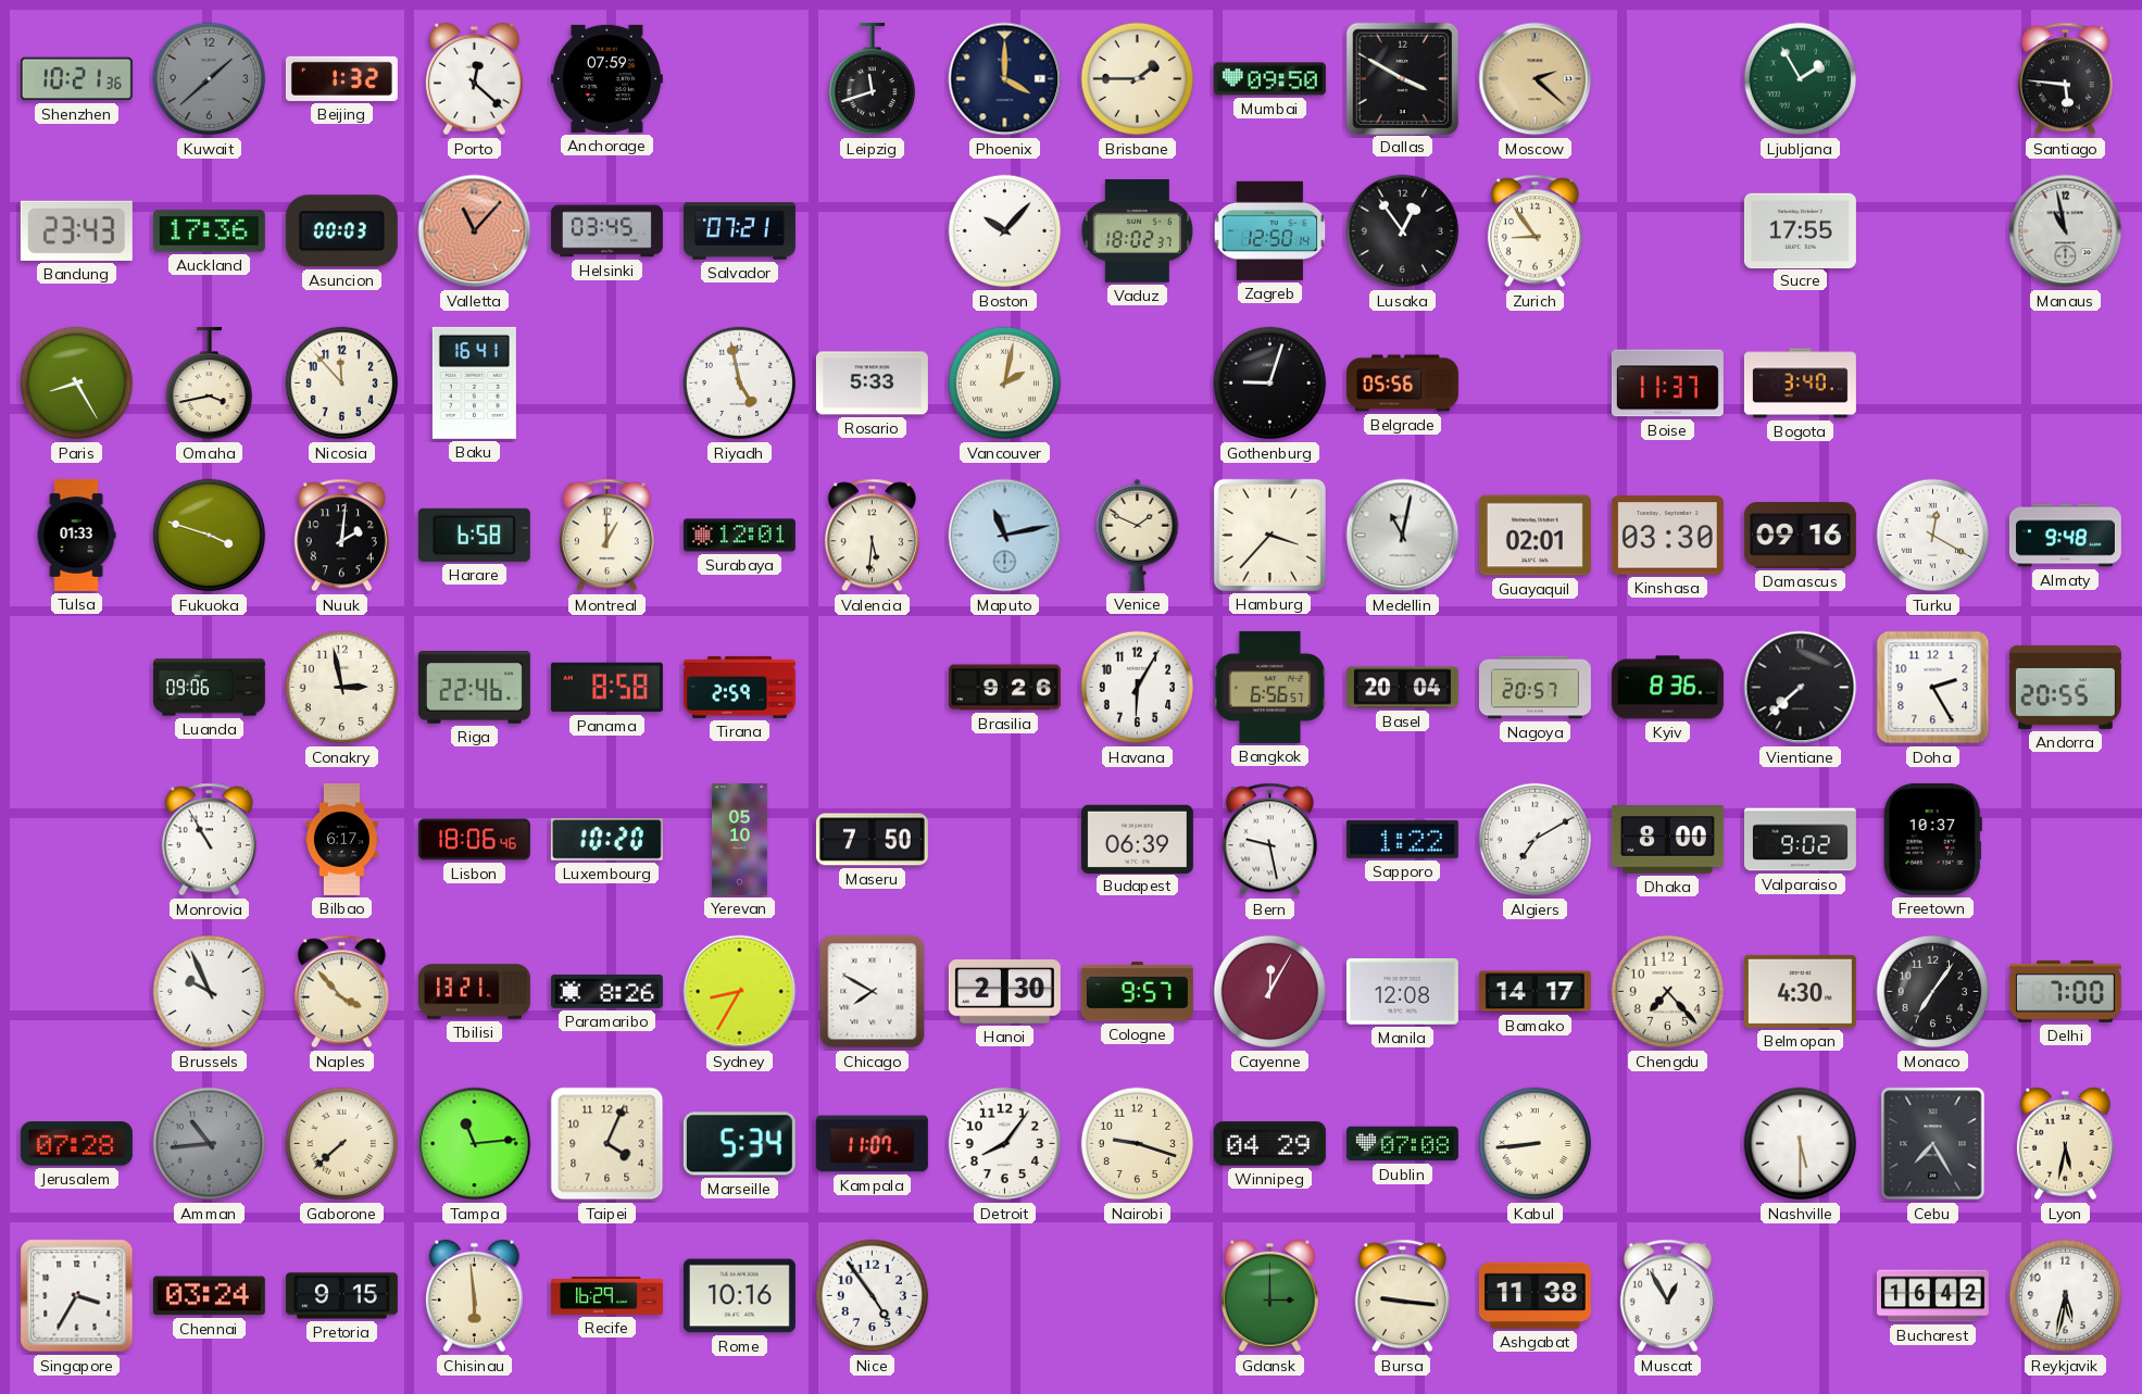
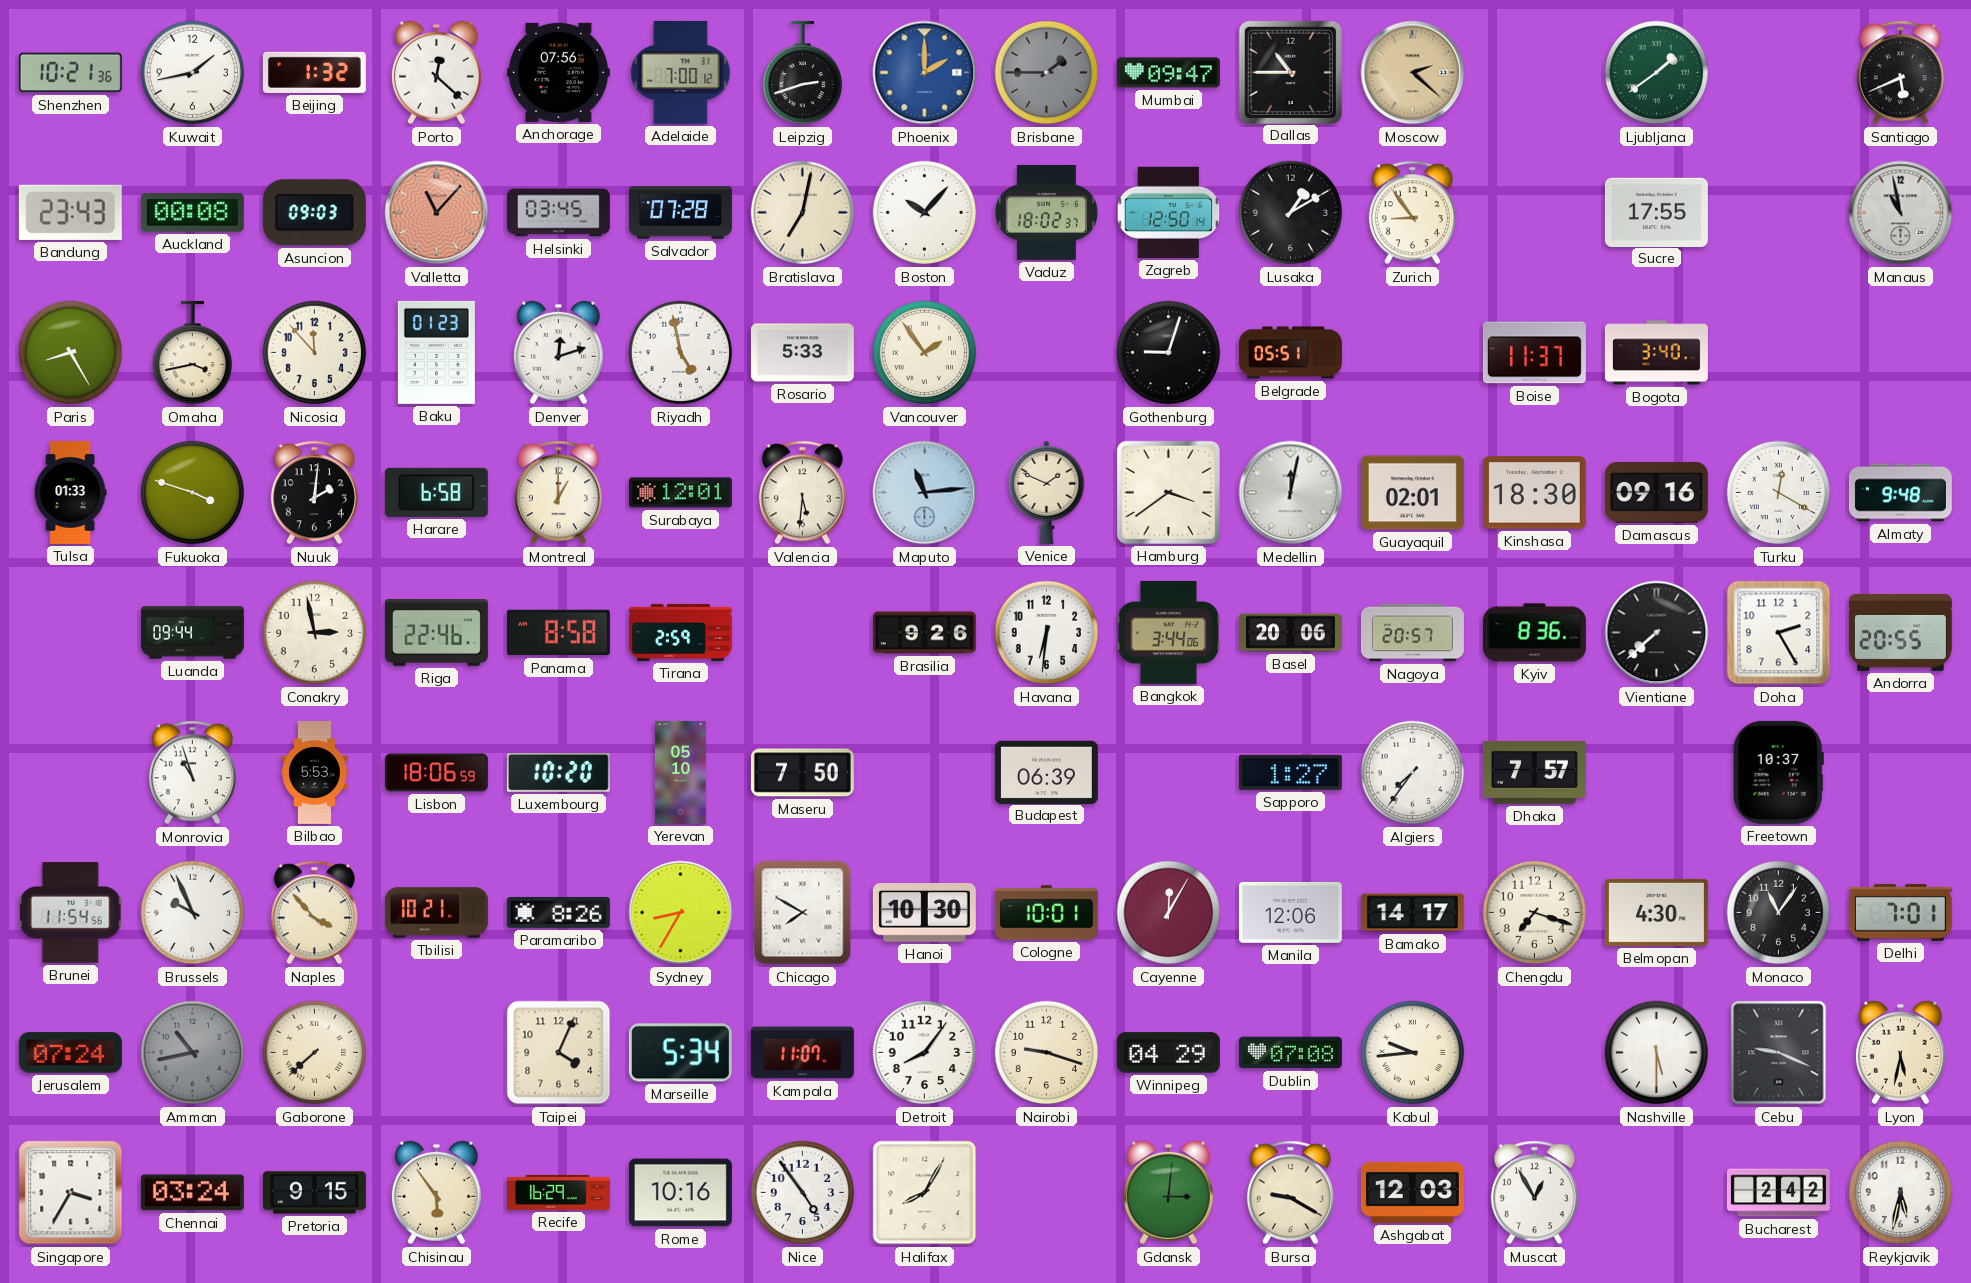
Kuwait: 1:38 -> 1:43 (193, 73)
Kuwait dial: grey -> white (193, 73)
Anchorage: 07:59 -> 07:56 (558, 72)
Adelaide: none -> 7:00 (681, 72)
Leipzig: 11:42 -> 2:42 (802, 73)
Phoenix: 4:00 -> 2:00 (925, 73)
Phoenix dial: navy -> blue (925, 73)
Brisbane dial: cream -> grey (1047, 73)
Mumbai: 09:50 -> 09:47 (1168, 73)
Dallas: 3:50 -> 10:45 (1290, 72)
Ljubljana: 1:55 -> 1:39 (1657, 73)
Santiago: 5:46 -> 5:41 (1900, 73)
Auckland: 17:36 -> 00:08 (192, 213)
Asuncion: 00:03 -> 09:03 (314, 213)
Salvador: 07:21 -> 07:28 (680, 213)
Bratislava: none -> 7:02 (803, 213)
Lusaka: 12:54 -> 1:10 (1291, 213)
Baku: 16:41 -> 01:23 (436, 352)
Denver: none -> 12:12 (558, 353)
Vancouver: 2:02 -> 1:54 (925, 353)
Belgrade: 05:56 -> 05:51 (1290, 353)
Maputo: 11:13 -> 11:14 (925, 493)
Hamburg: 3:37 -> 3:39 (1168, 492)
Medellin: 11:02 -> 12:02 (1291, 493)
Kinshasa: 03:30 -> 18:30 (1534, 493)
Luanda: 09:06 -> 09:44 (192, 633)
Havana: 6:05 -> 6:31 (1047, 633)
Bangkok: 6:56 -> 3:44 (1169, 632)
Basel: 20:04 -> 20:06 (1290, 633)
Monrovia: 10:55 -> 10:57 (192, 773)
Bilbao: 6:17 -> 5:53 (315, 772)
Lisbon: 18:06:46 -> 18:06:59 (436, 773)
Bern: 9:28 -> none (1269, 840)
Sapporo: 1:22 -> 1:27 (1290, 772)
Algiers: 7:10 -> 7:36 (1413, 773)
Dhaka: 8:00 -> 7:57 (1534, 773)
Valparaiso: 9:02 -> none (1800, 840)
Brunei: none -> 11:54 (71, 913)
Tbilisi: 13:21 -> 10:21 (436, 913)
Hanoi: 2:30 -> 10:30 (924, 913)
Cologne: 9:57 -> 10:01 (1046, 913)
Manila: 12:08 -> 12:06 (1290, 912)
Chengdu: 7:23 -> 7:18 (1535, 913)
Monaco: 7:06 -> 11:06 (1779, 913)
Delhi: 7:00 -> 7:01 (1900, 912)
Jerusalem: 07:28 -> 07:24 (70, 1053)
Amman: 10:44 -> 10:43 (193, 1053)
Tampa: 11:14 -> none (475, 1144)
Kabul: 8:44 -> 9:44 (1413, 1053)
Cebu: 7:25 -> 9:19 (1779, 1053)
Chisinau: 5:59 -> 5:54 (436, 1193)
Halifax: none -> 8:05 (925, 1193)
Gdansk: 3:00 -> 3:01 (1168, 1193)
Bursa: 9:16 -> 9:20 (1290, 1193)
Ashgabat: 11:38 -> 12:03 (1412, 1192)
Bucharest: 16:42 -> 2:42 (1778, 1193)
